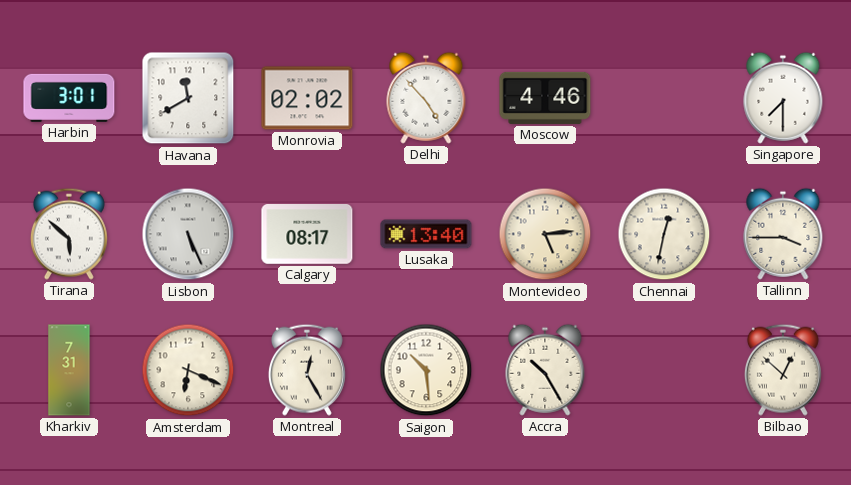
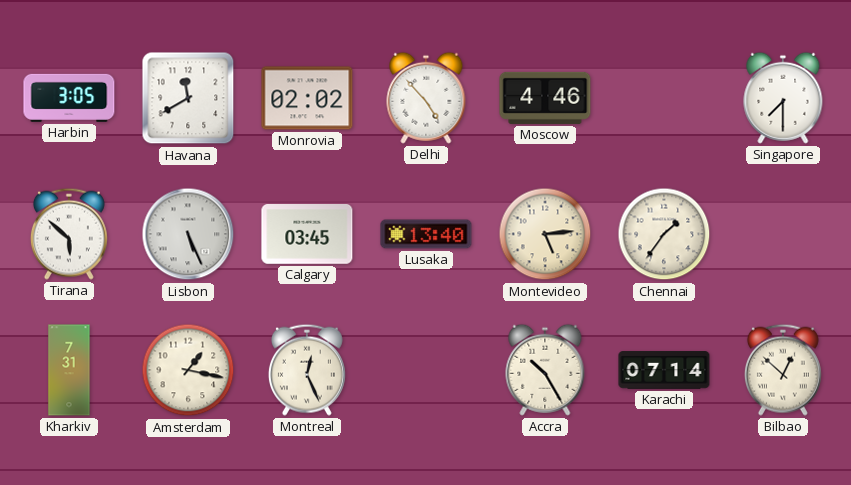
Harbin: 3:01 -> 3:05 (69, 98)
Calgary: 08:17 -> 03:45 (307, 235)
Chennai: 12:32 -> 1:36 (664, 234)
Tallinn: 3:45 -> none (783, 234)
Amsterdam: 6:19 -> 1:17 (188, 370)
Montreal: 12:25 -> 12:26 (307, 370)
Saigon: 10:29 -> none (426, 370)
Karachi: none -> 07:14 (664, 370)
